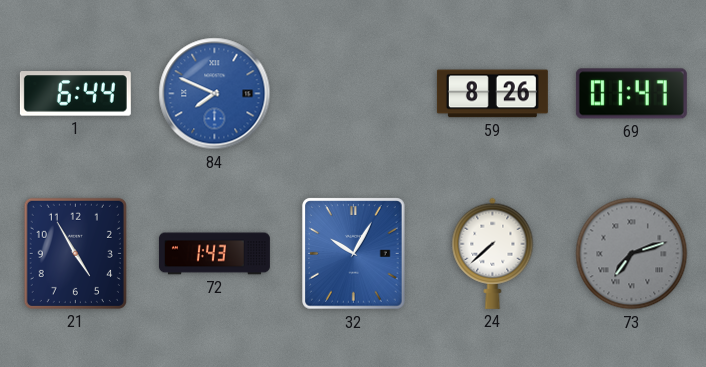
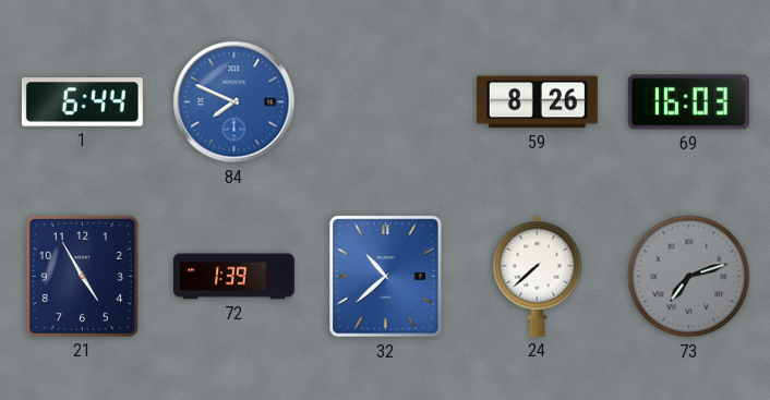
69: 01:47 -> 16:03 (688, 102)
72: 1:43 -> 1:39 (233, 277)
32: 10:05 -> 10:38 (386, 277)
